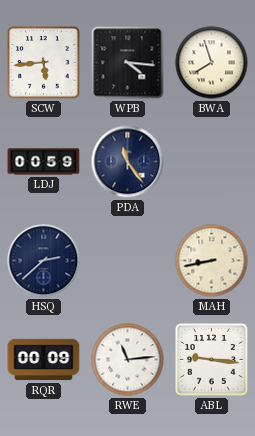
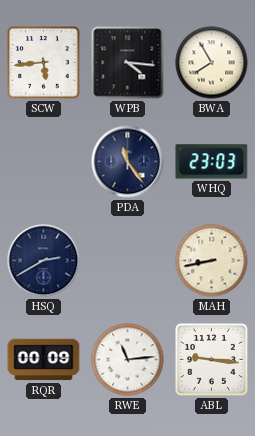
BWA: 7:57 -> 7:55 (212, 63)
LDJ: 00:59 -> none (44, 162)
WHQ: none -> 23:03 (212, 162)
HSQ: 2:38 -> 2:40 (44, 261)
